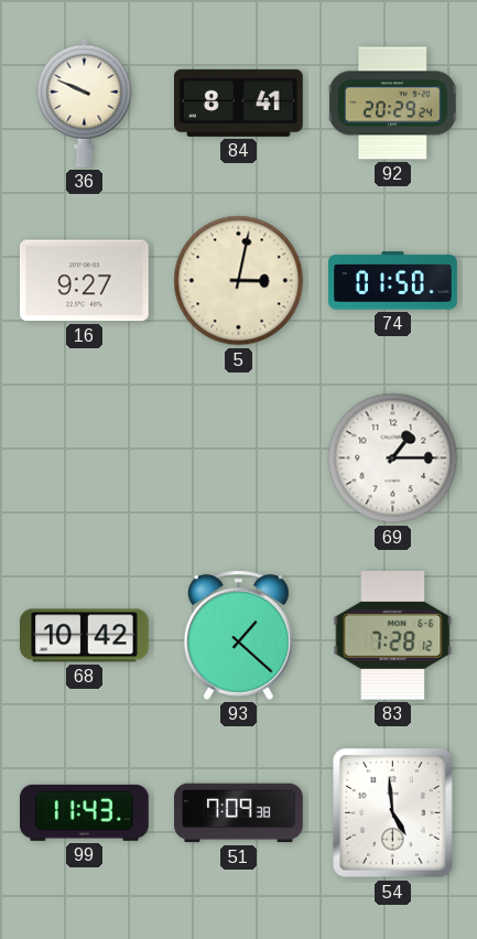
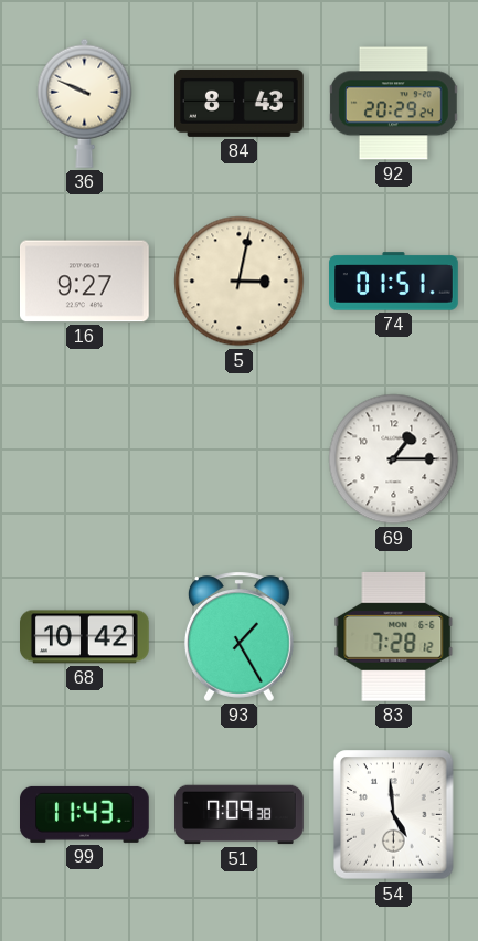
84: 8:41 -> 8:43 (240, 103)
74: 01:50 -> 01:51 (394, 282)
93: 1:22 -> 1:25 (238, 636)
